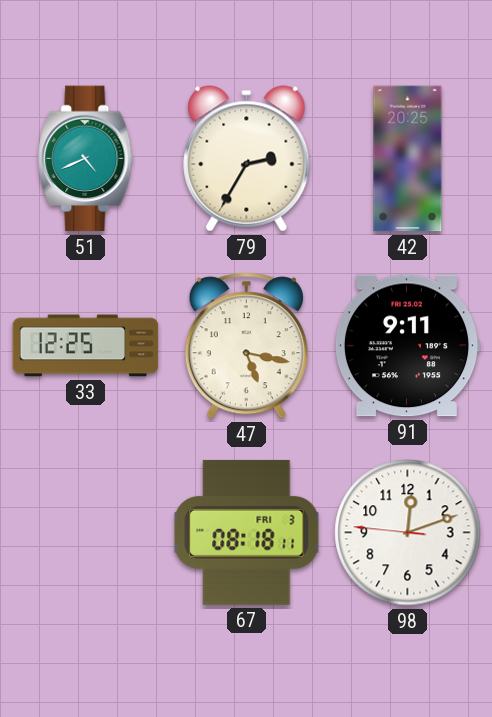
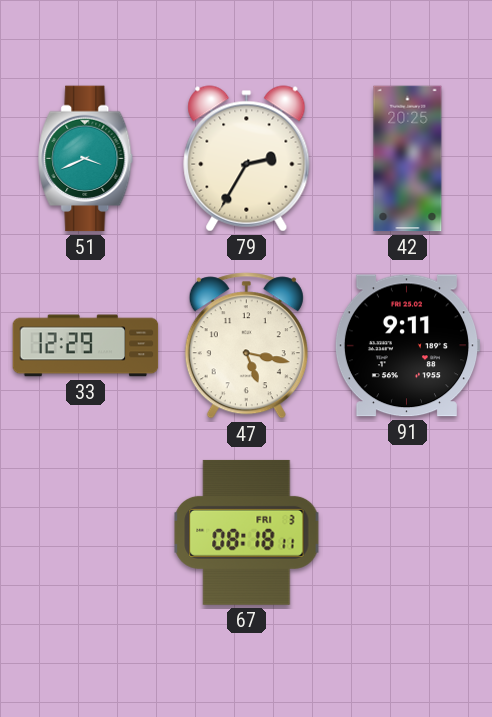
51: 4:41 -> 3:41 (86, 159)
33: 12:25 -> 12:29 (86, 346)
98: 12:11 -> none (408, 533)
